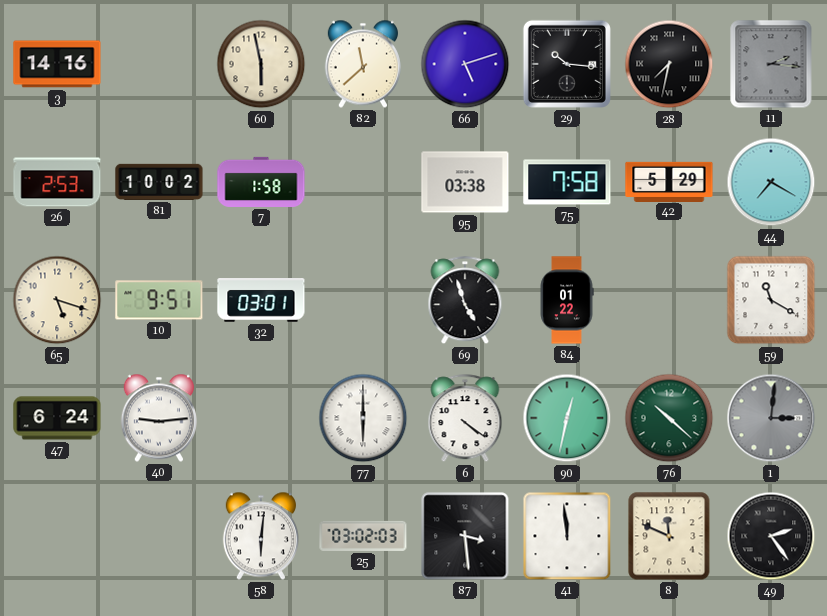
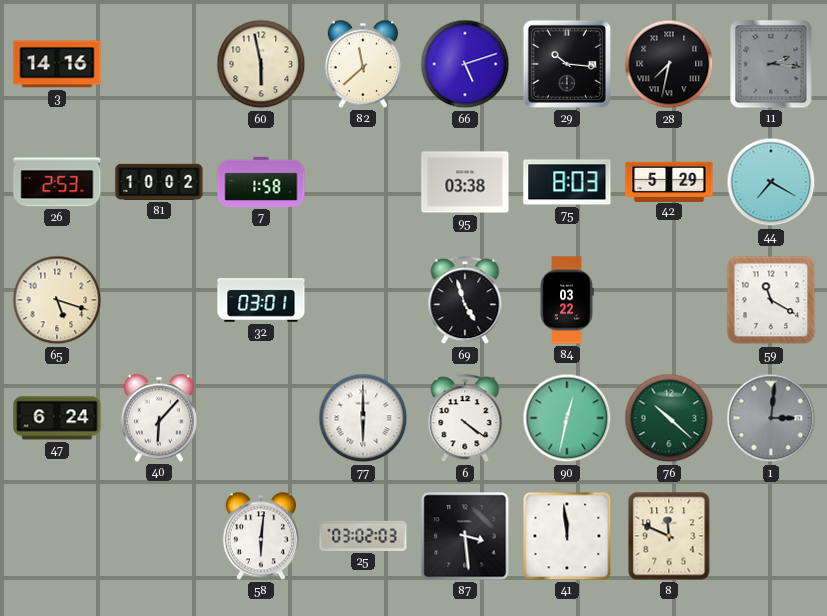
75: 7:58 -> 8:03 (567, 182)
10: 9:51 -> none (159, 300)
84: 01:22 -> 03:22 (567, 300)
40: 9:14 -> 6:07 (159, 418)
49: 2:24 -> none (771, 536)
